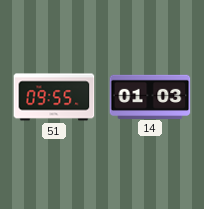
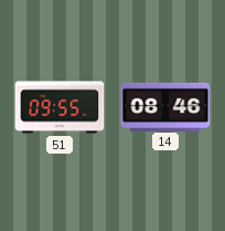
14: 01:03 -> 08:46 (165, 106)
